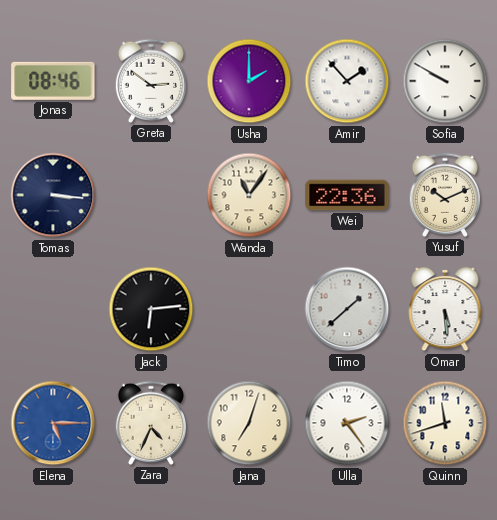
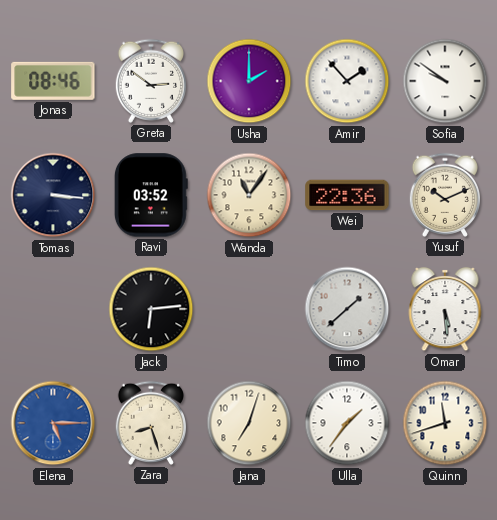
Sofia: 9:50 -> 9:51 (445, 81)
Ravi: none -> 03:52 (151, 195)
Zara: 4:34 -> 8:27 (150, 423)
Ulla: 2:24 -> 1:36 (347, 423)
